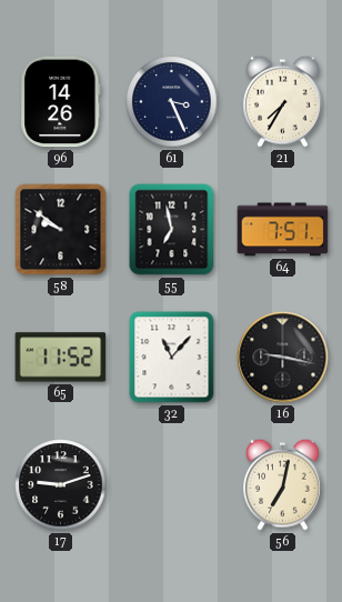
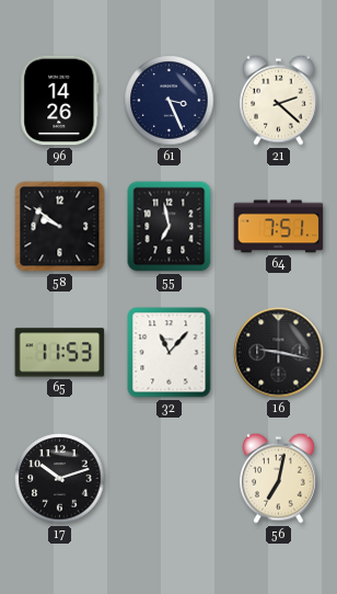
21: 7:35 -> 2:22 (279, 100)
65: 11:52 -> 11:53 (60, 353)
17: 9:12 -> 10:12 (60, 479)
